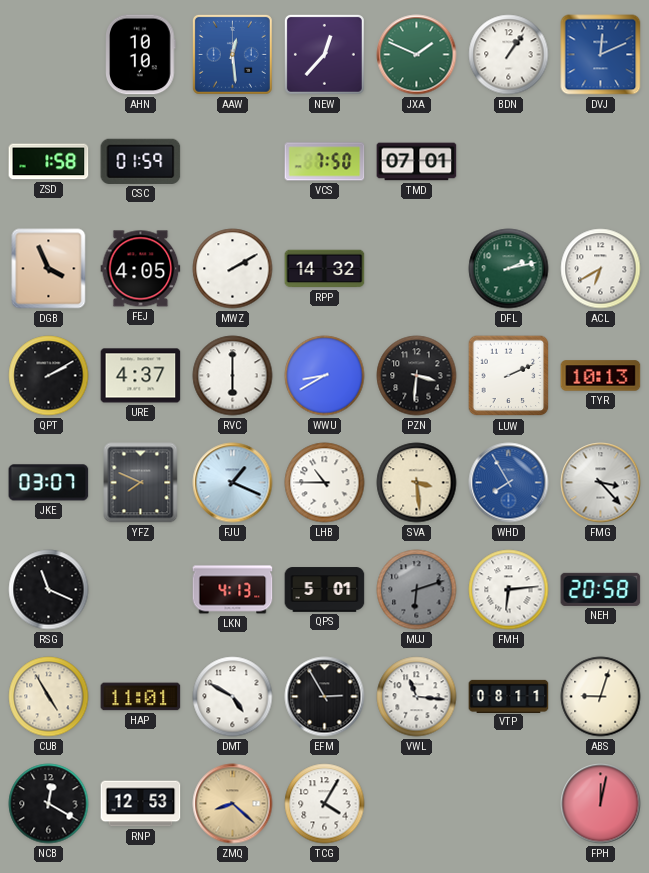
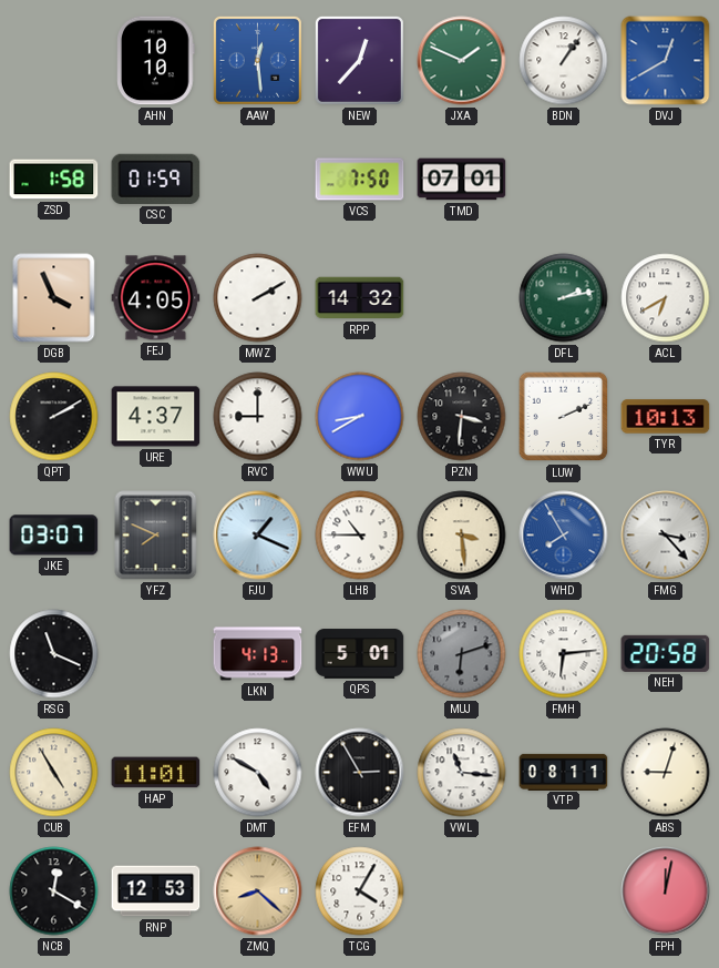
DVJ: 12:11 -> 12:40 (666, 61)
RVC: 6:00 -> 9:00 (258, 417)
